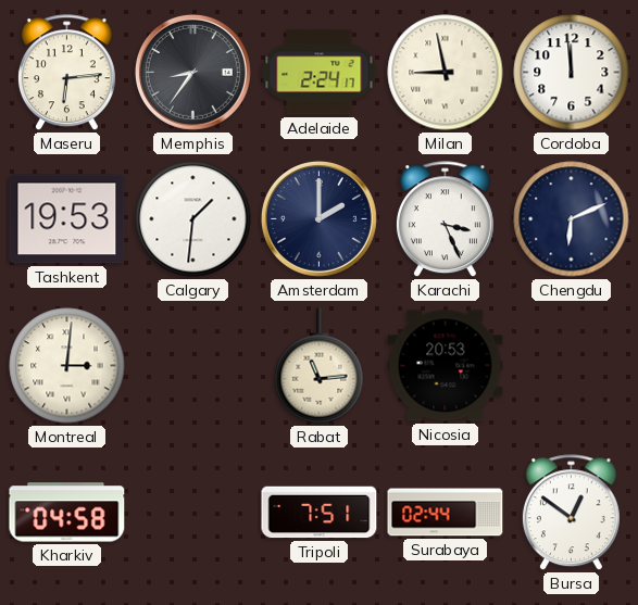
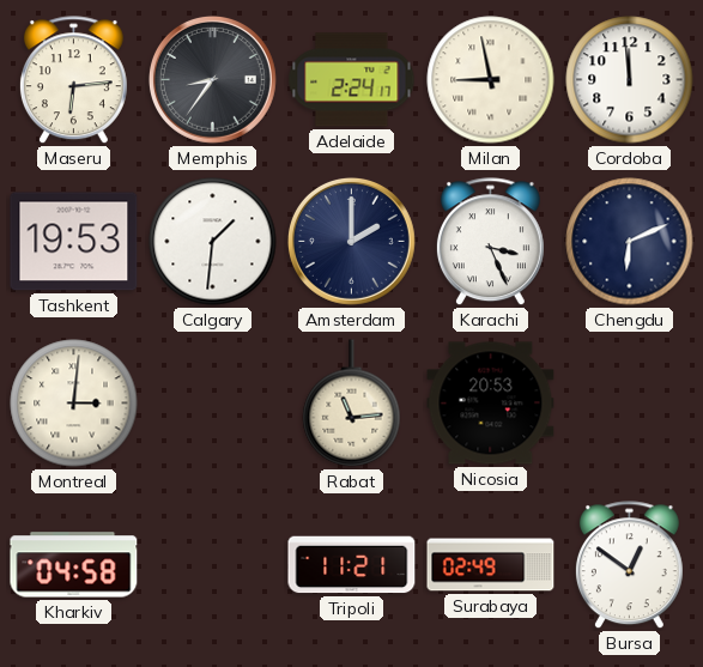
Tripoli: 7:51 -> 11:21 (352, 565)
Surabaya: 02:44 -> 02:49 (491, 565)
